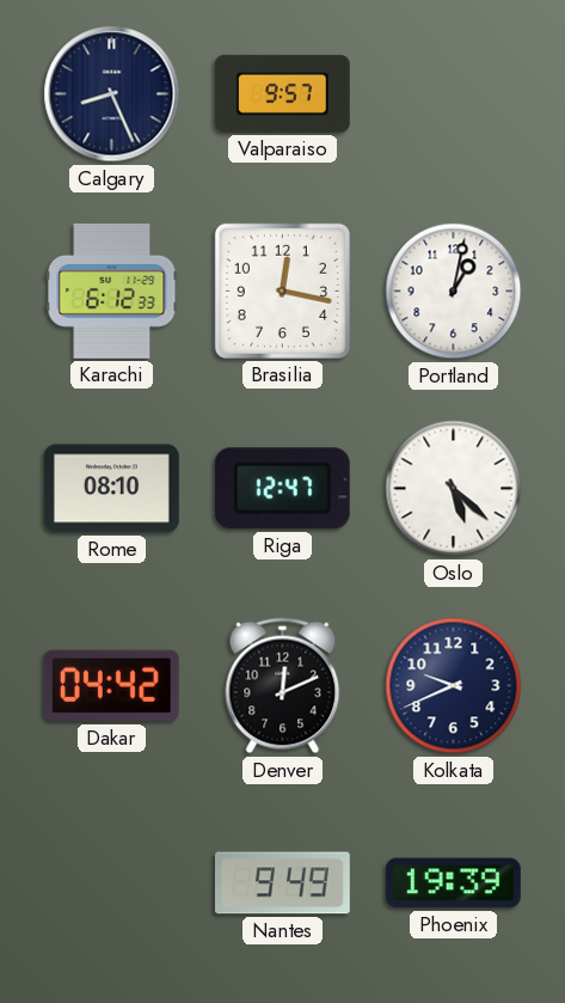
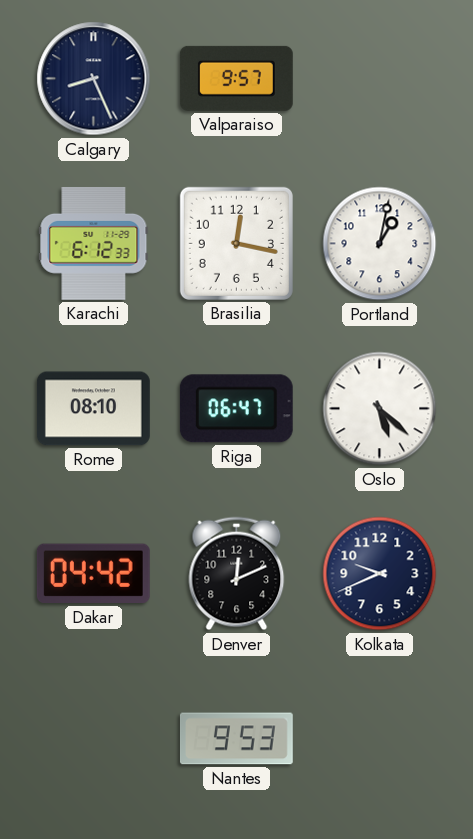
Riga: 12:47 -> 06:47 (236, 409)
Nantes: 9:49 -> 9:53 (236, 739)
Phoenix: 19:39 -> none (453, 883)
